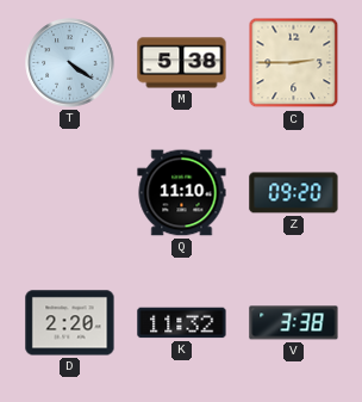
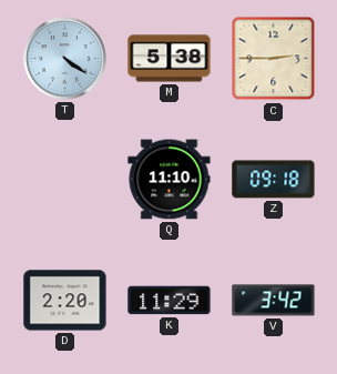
Z: 09:20 -> 09:18 (274, 180)
K: 11:32 -> 11:29 (170, 301)
V: 3:38 -> 3:42 (274, 301)
